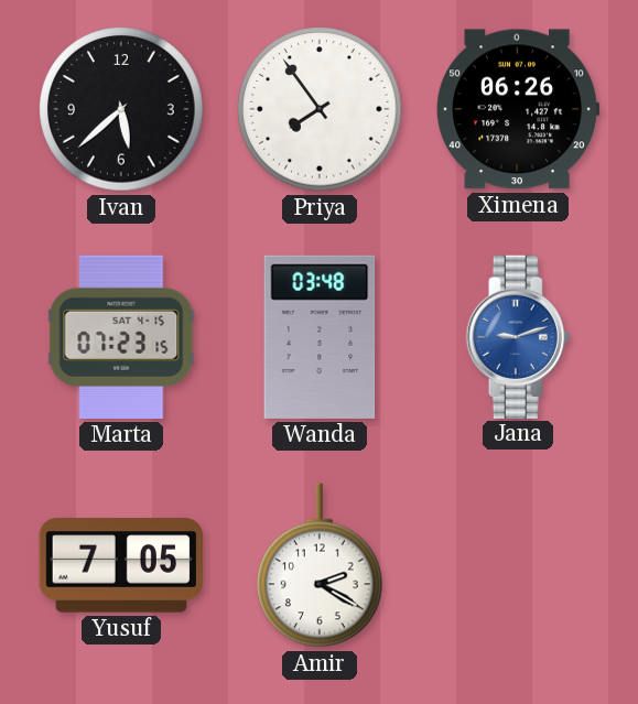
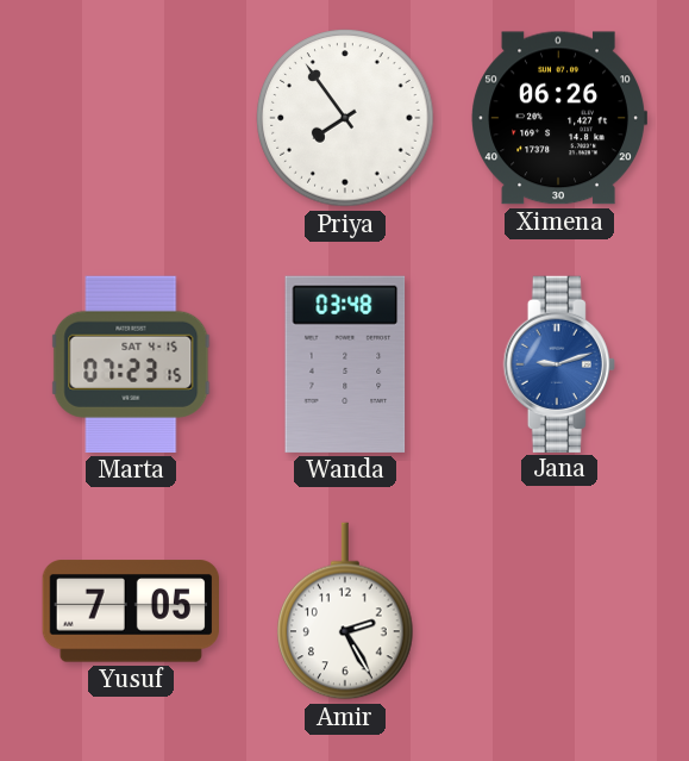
Ivan: 5:38 -> none (121, 109)
Amir: 2:20 -> 2:25 (345, 611)
